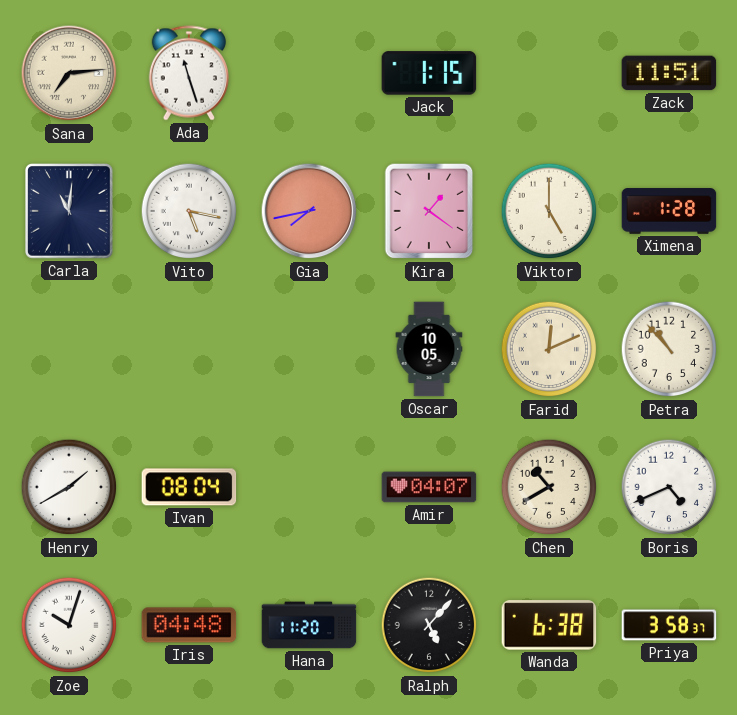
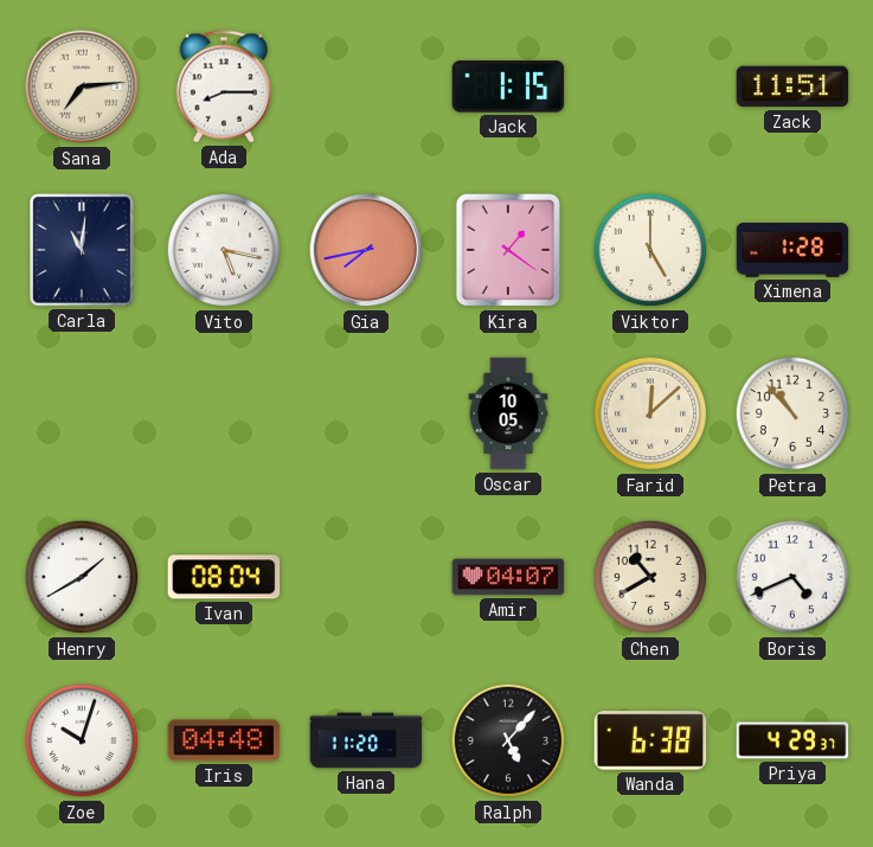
Ada: 11:27 -> 8:15 (224, 86)
Farid: 12:11 -> 12:08 (650, 413)
Priya: 3:58 -> 4:29 (792, 740)
